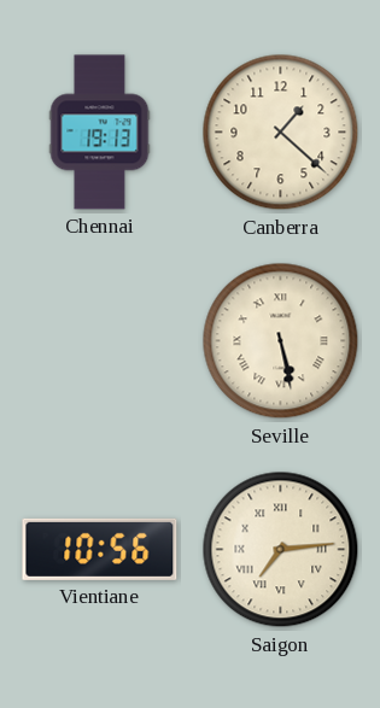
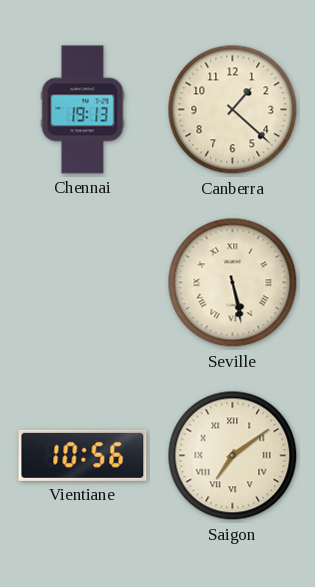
Saigon: 7:14 -> 7:09 (233, 456)
